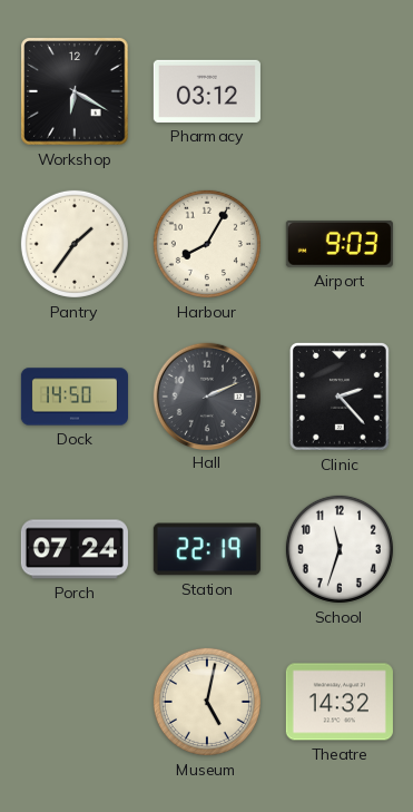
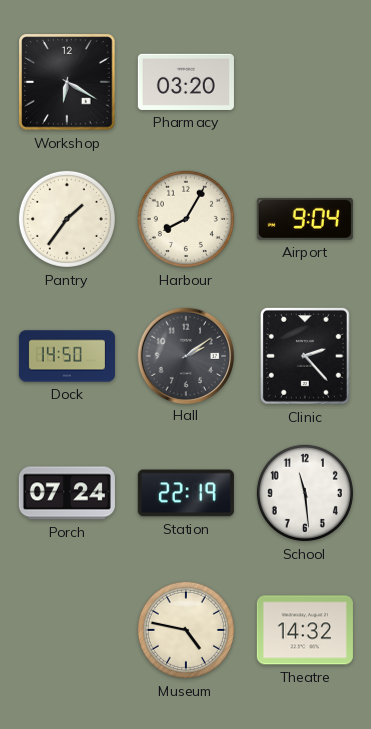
Pharmacy: 03:12 -> 03:20 (186, 82)
Airport: 9:03 -> 9:04 (305, 219)
Hall: 2:11 -> 2:09 (185, 355)
School: 11:33 -> 11:29 (305, 493)
Museum: 5:02 -> 4:47 (186, 630)
